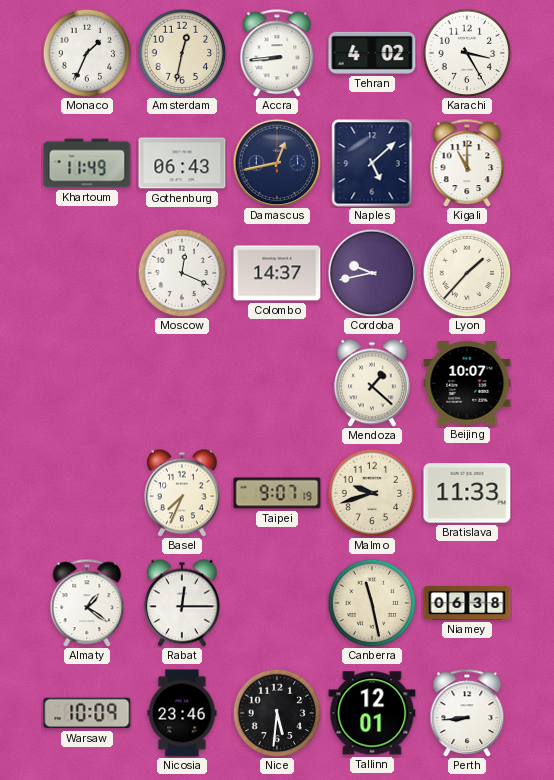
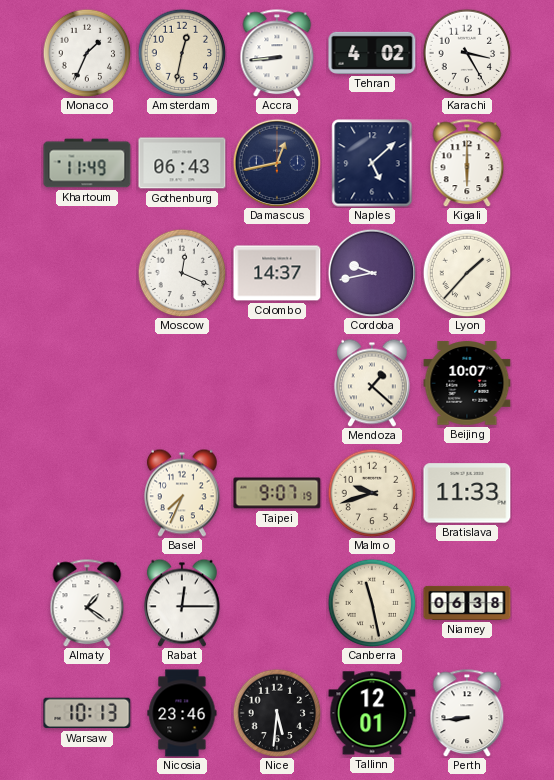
Kigali: 11:00 -> 6:00 (467, 163)
Warsaw: 10:09 -> 10:13 (87, 713)
